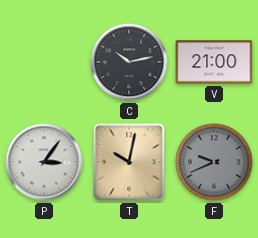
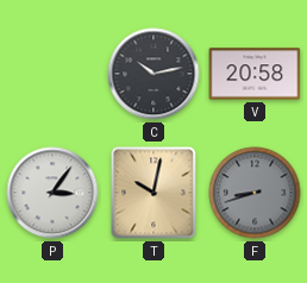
V: 21:00 -> 20:58 (255, 74)
F: 9:41 -> 8:42 (255, 193)
